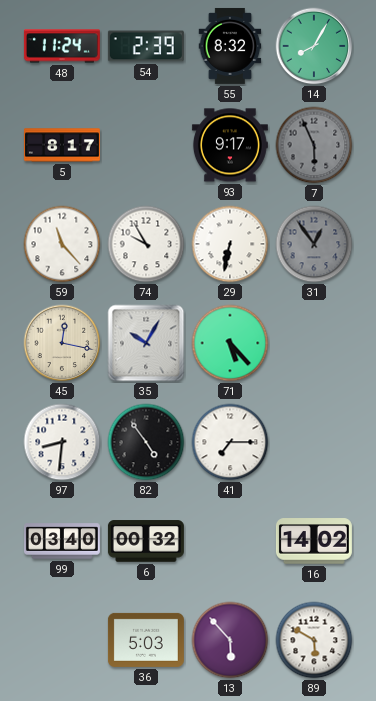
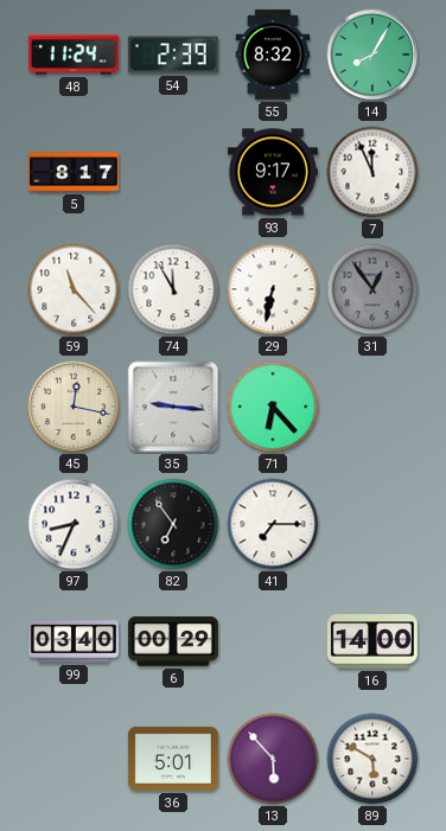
7: 5:56 -> 11:56 (372, 172)
7 dial: grey -> white (372, 172)
74: 9:55 -> 11:55 (173, 289)
35: 10:05 -> 9:16 (173, 407)
71: 5:23 -> 6:23 (273, 407)
97: 8:31 -> 8:34 (74, 524)
82: 4:54 -> 6:54 (173, 524)
6: 00:32 -> 00:29 (173, 641)
16: 14:02 -> 14:00 (372, 641)
36: 5:03 -> 5:01 (173, 759)
